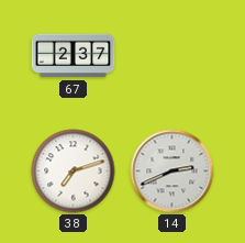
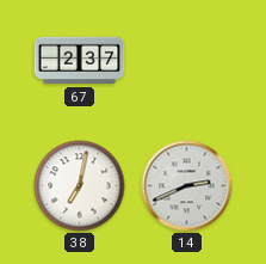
38: 7:12 -> 7:02 (80, 186)
